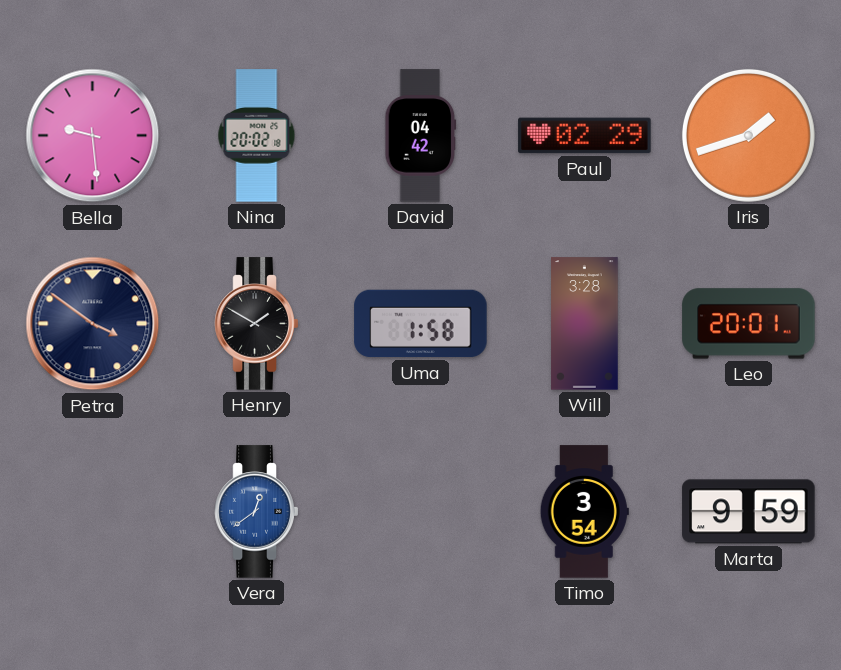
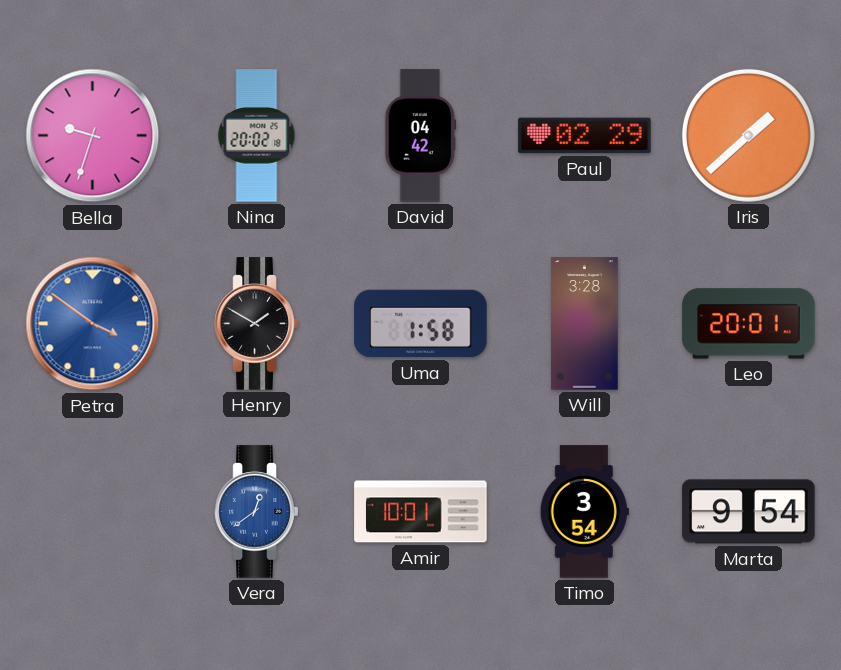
Bella: 9:29 -> 9:33 (93, 136)
Iris: 1:42 -> 1:38 (748, 135)
Petra dial: navy -> blue (93, 324)
Amir: none -> 10:01 (421, 512)
Marta: 9:59 -> 9:54 (749, 512)
